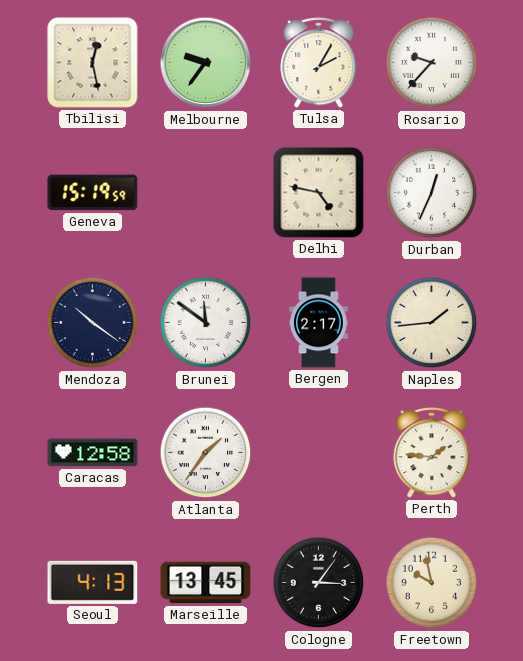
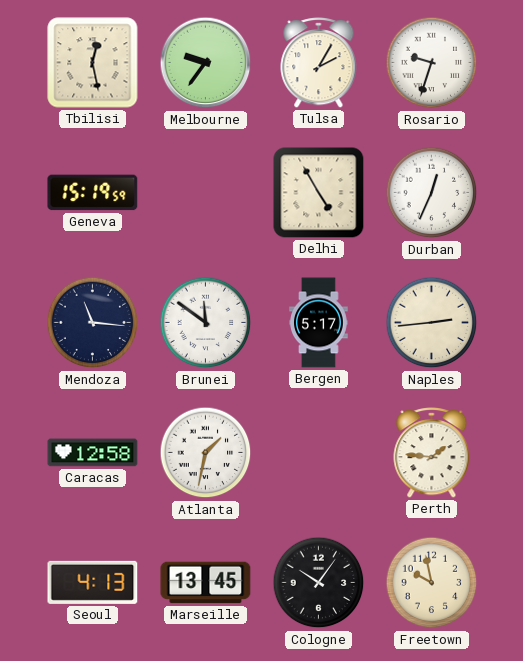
Rosario: 9:37 -> 9:33 (432, 63)
Delhi: 4:47 -> 4:55 (319, 193)
Mendoza: 10:21 -> 11:16 (93, 323)
Bergen: 2:17 -> 5:17 (319, 323)
Naples: 1:44 -> 2:44 (432, 323)
Atlanta: 1:36 -> 1:32 (206, 453)
Cologne: 3:06 -> 10:06 (319, 583)
